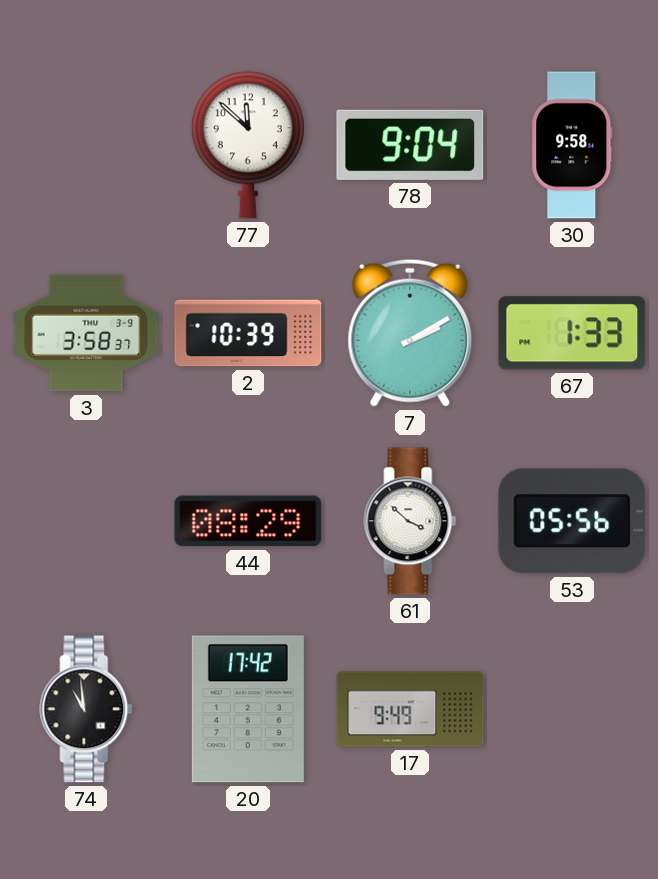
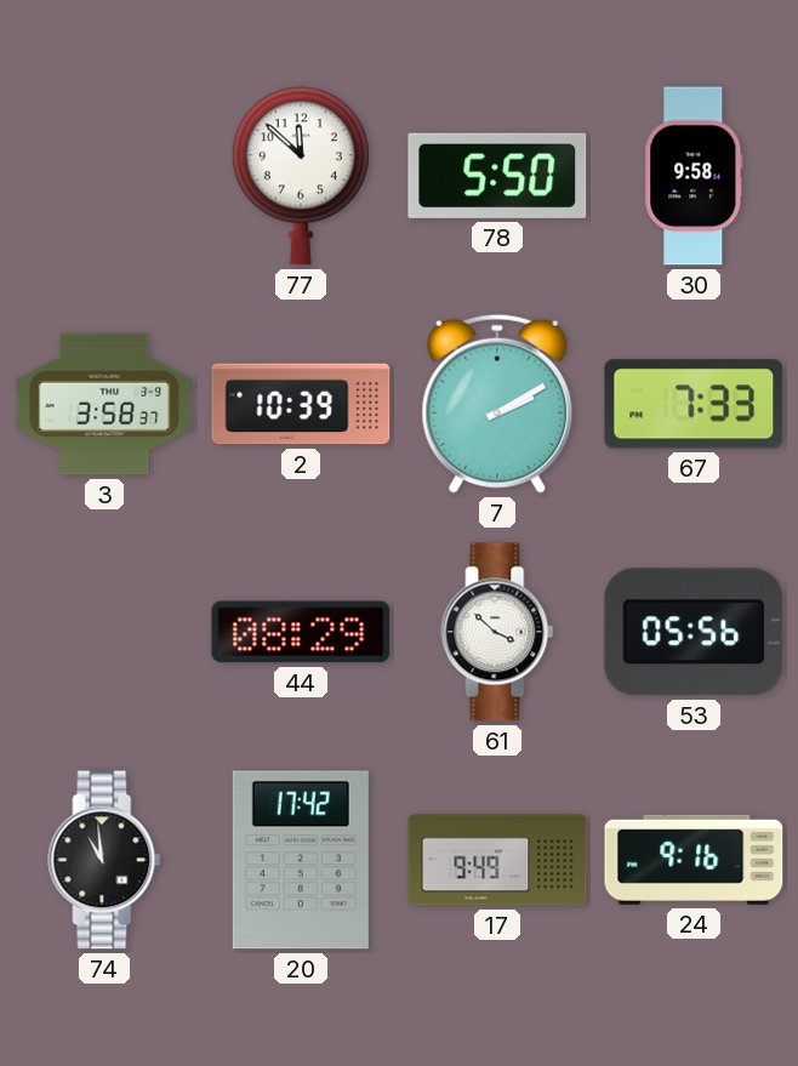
78: 9:04 -> 5:50 (497, 176)
67: 1:33 -> 7:33 (694, 404)
24: none -> 9:16 (694, 860)
